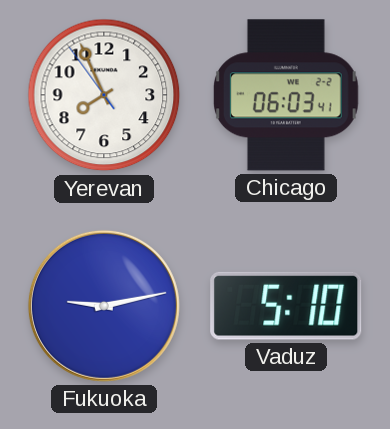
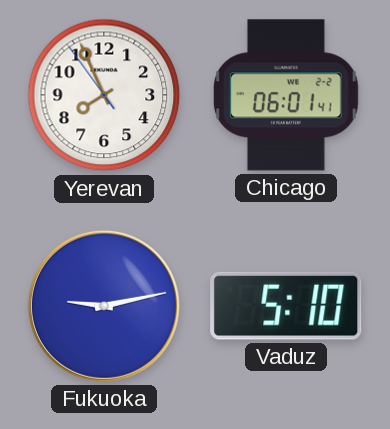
Chicago: 06:03 -> 06:01 (286, 95)
